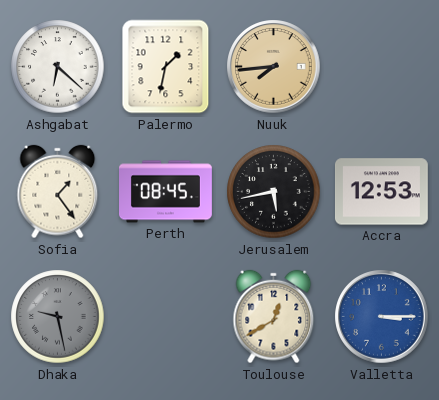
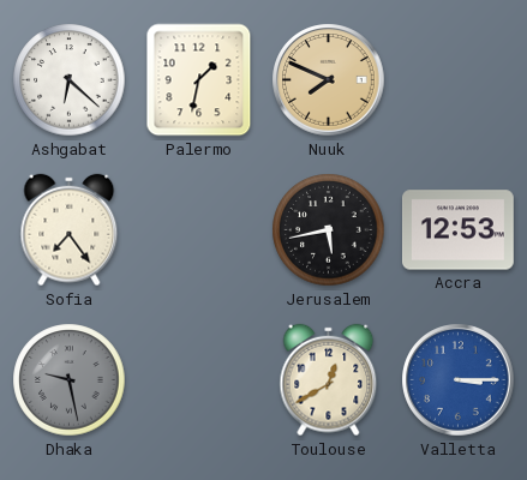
Nuuk: 7:44 -> 7:49 (329, 80)
Sofia: 1:24 -> 7:24 (70, 230)
Perth: 08:45 -> none (166, 192)
